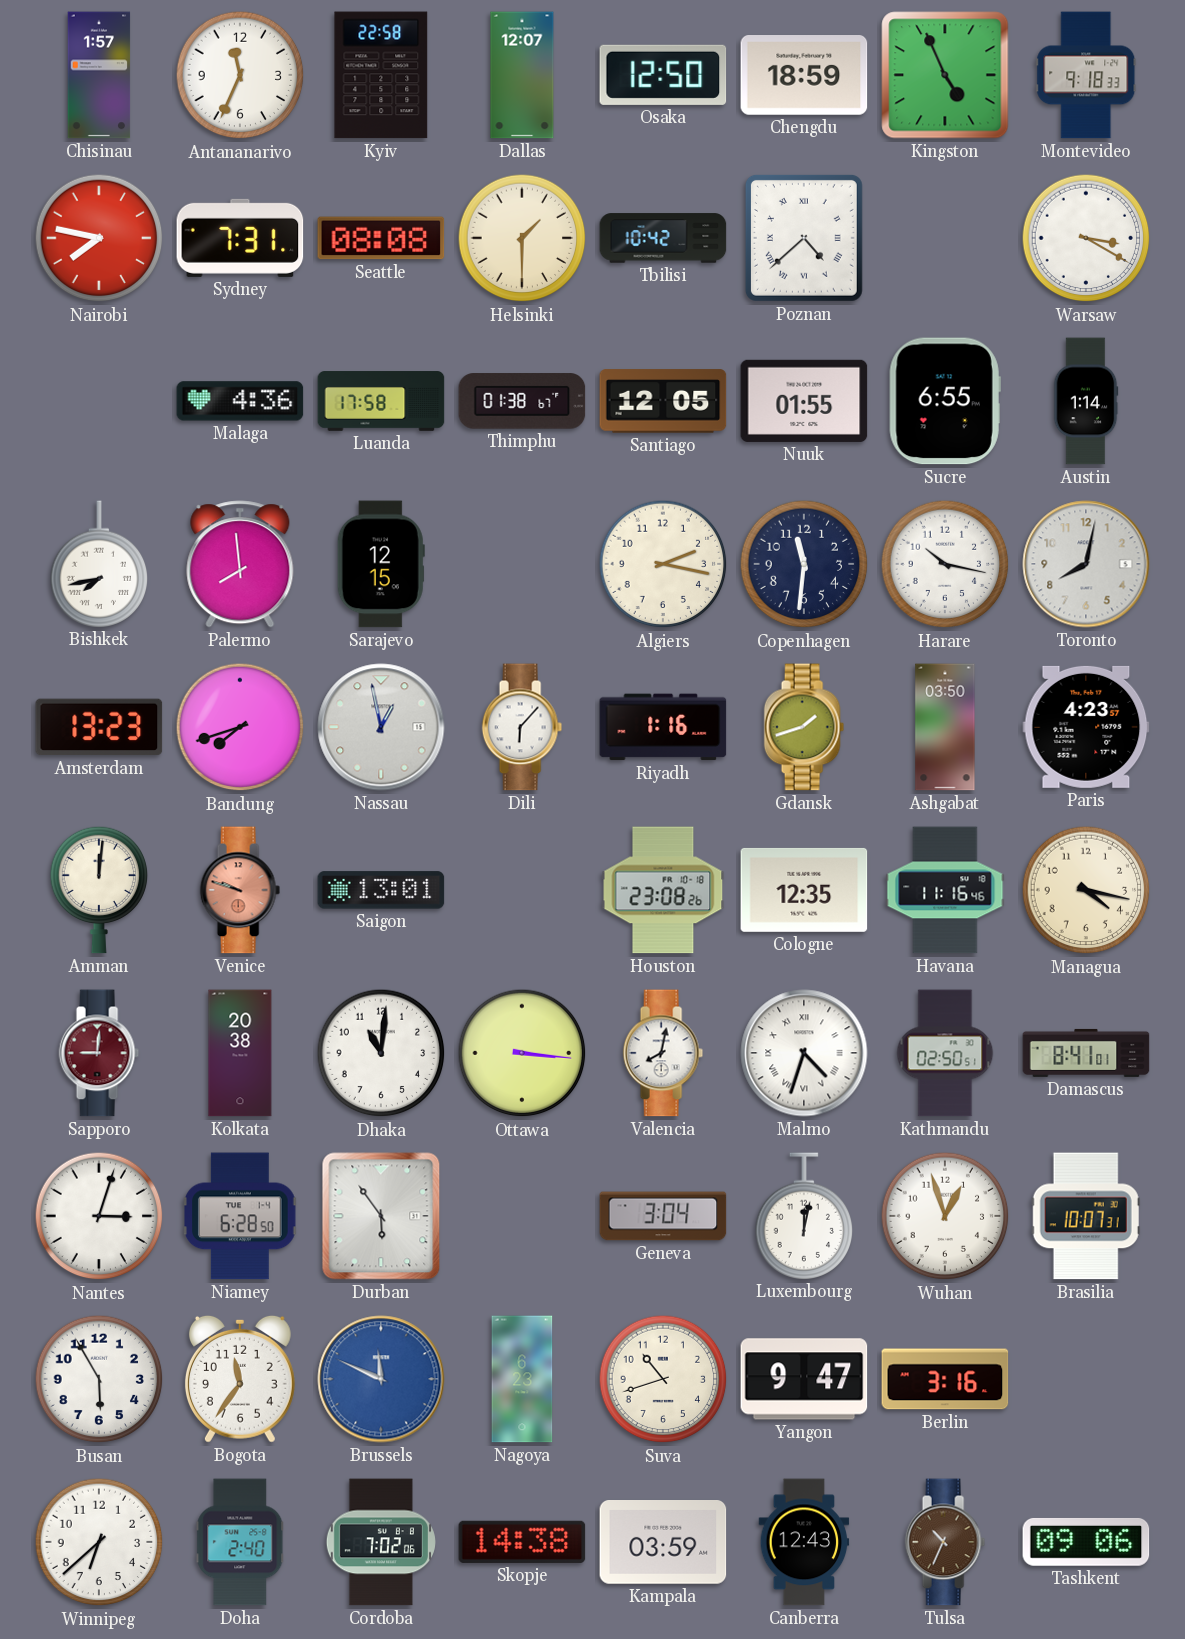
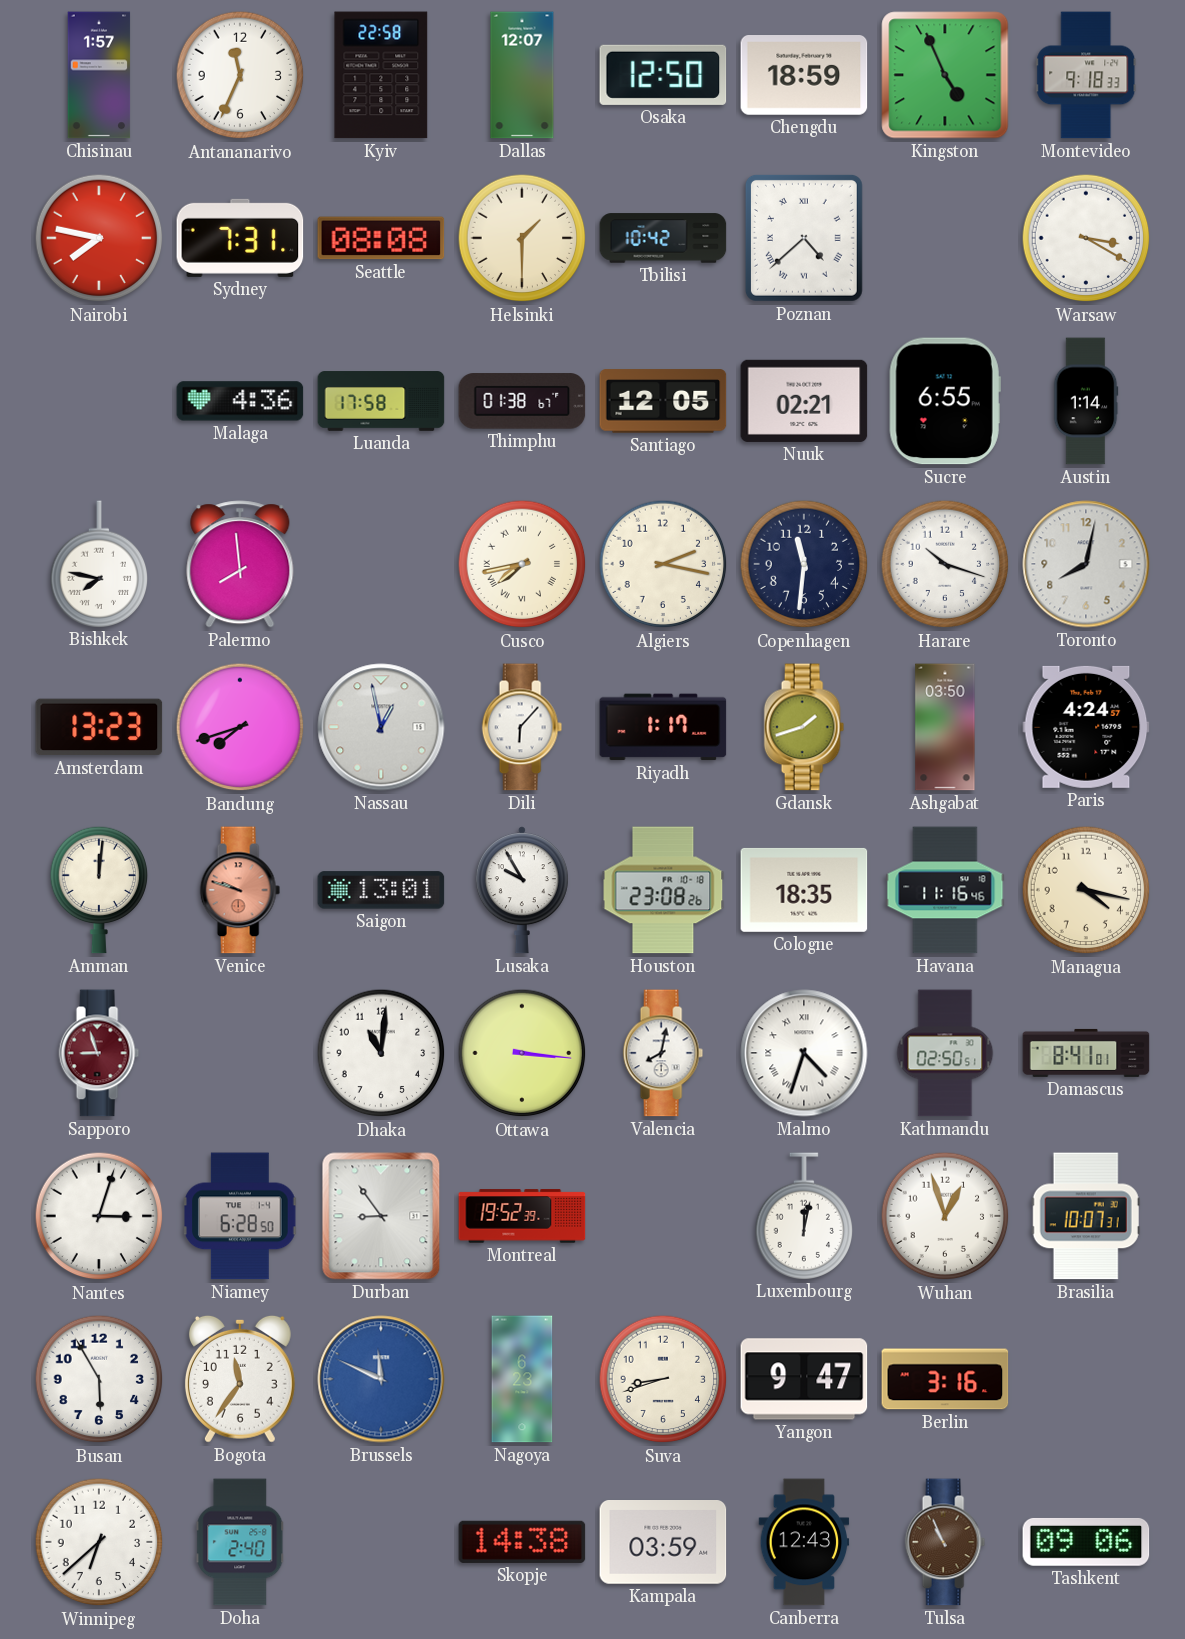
Nuuk: 01:55 -> 02:21 (804, 401)
Bishkek: 7:43 -> 7:47 (99, 564)
Sarajevo: 12:15 -> none (381, 564)
Cusco: none -> 7:43 (522, 564)
Harare: 10:17 -> 10:18 (945, 564)
Riyadh: 1:16 -> 1:17 (663, 727)
Paris: 4:23 -> 4:24 (1086, 727)
Lusaka: none -> 9:55 (522, 890)
Cologne: 12:35 -> 18:35 (804, 890)
Sapporo: 9:01 -> 8:57 (99, 1053)
Kolkata: 20:38 -> none (240, 1053)
Durban: 5:54 -> 8:54 (381, 1216)
Montreal: none -> 19:52 (522, 1216)
Geneva: 3:04 -> none (663, 1216)
Suva: 10:42 -> 8:42 (663, 1379)
Cordoba: 7:02 -> none (381, 1542)
Tulsa: 10:34 -> 10:56 (945, 1542)
